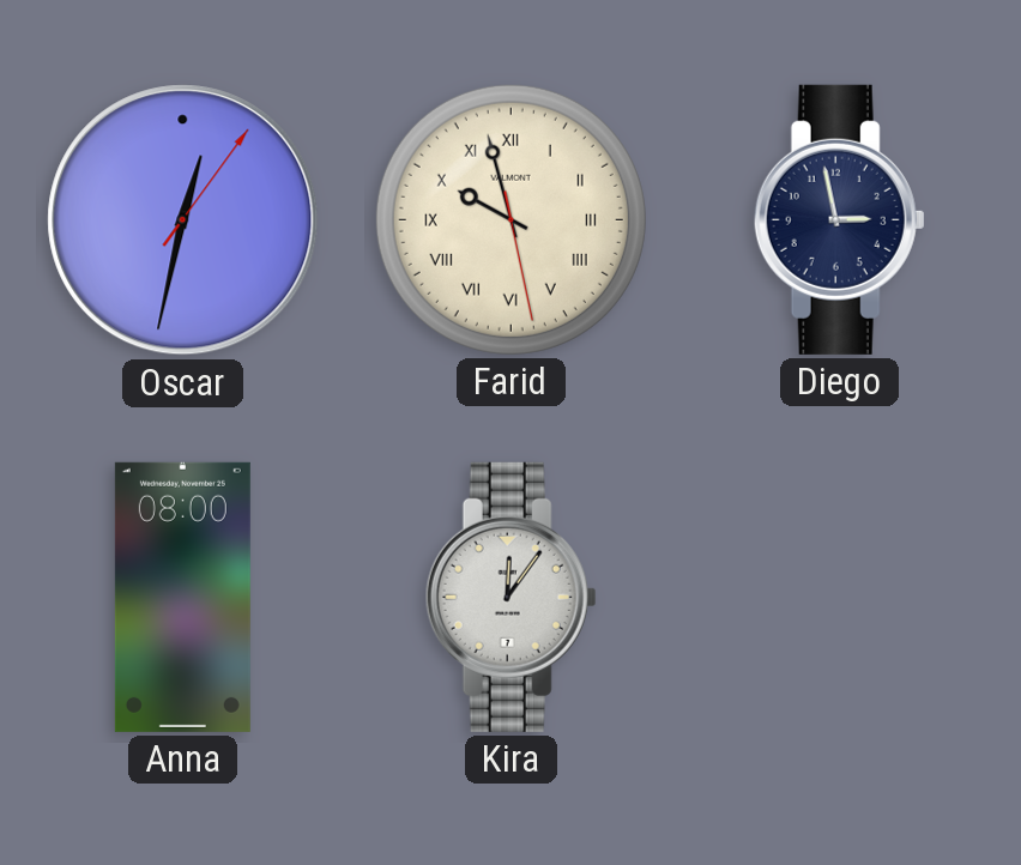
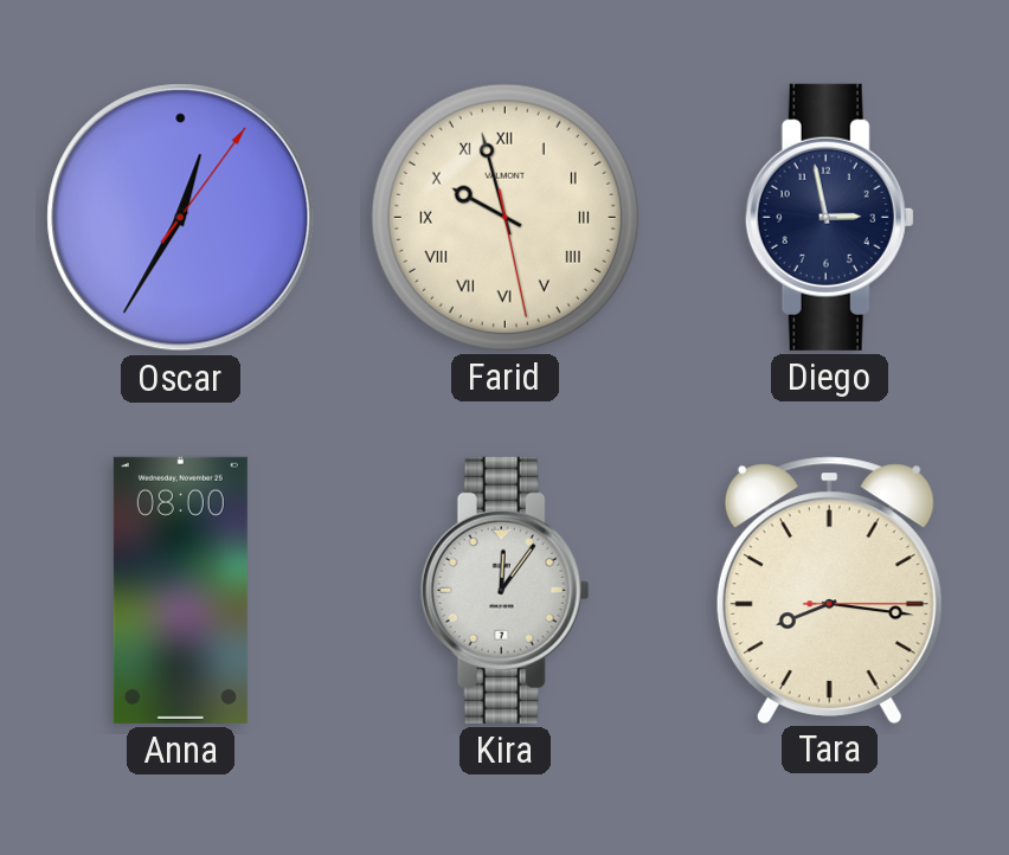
Oscar: 12:32 -> 12:35 (181, 218)
Tara: none -> 8:16 (829, 590)
